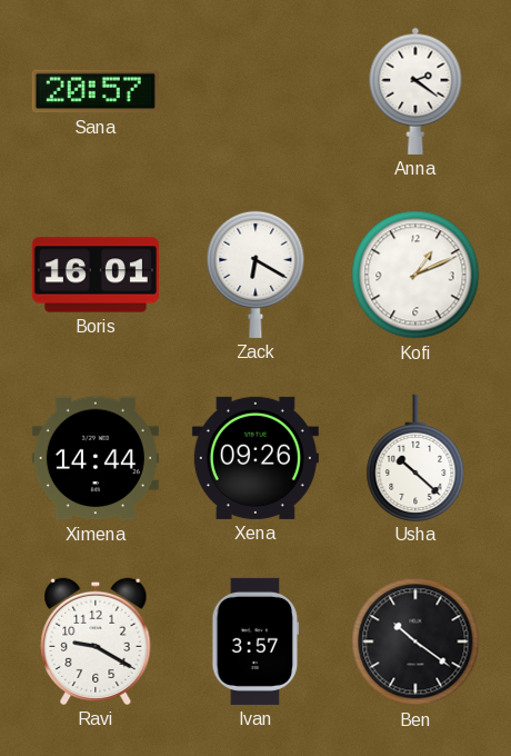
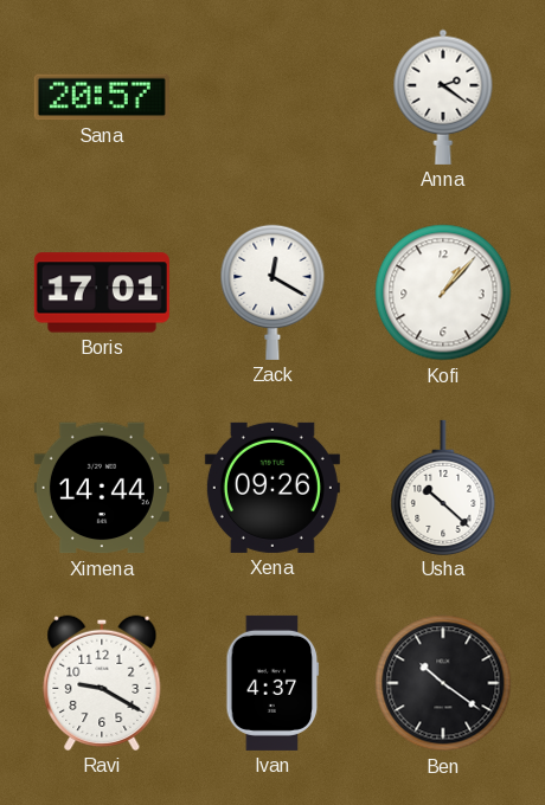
Boris: 16:01 -> 17:01 (102, 292)
Zack: 6:20 -> 12:20 (272, 292)
Kofi: 1:11 -> 1:07 (443, 292)
Ivan: 3:57 -> 4:37 (272, 683)
